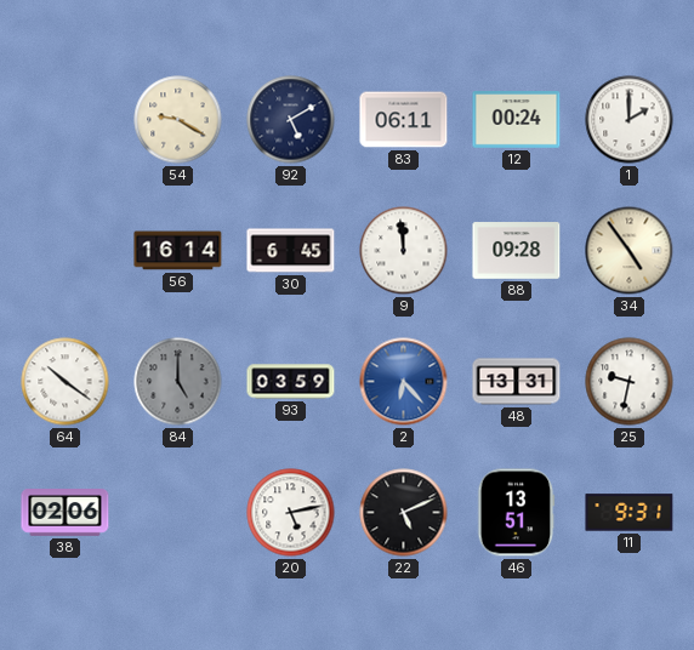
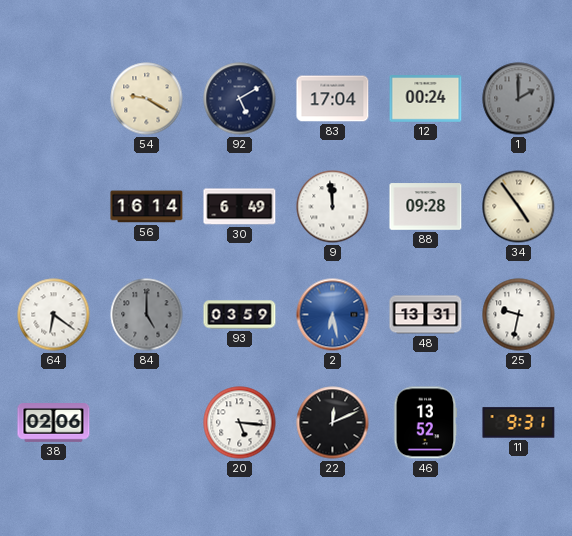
83: 06:11 -> 17:04 (333, 99)
1 dial: white -> grey (519, 99)
30: 6:45 -> 6:49 (240, 207)
64: 10:21 -> 6:21 (54, 315)
2: 6:23 -> 6:28 (333, 315)
20: 5:13 -> 5:16 (240, 423)
22: 5:11 -> 12:11 (333, 423)
46: 13:51 -> 13:52 (426, 423)
